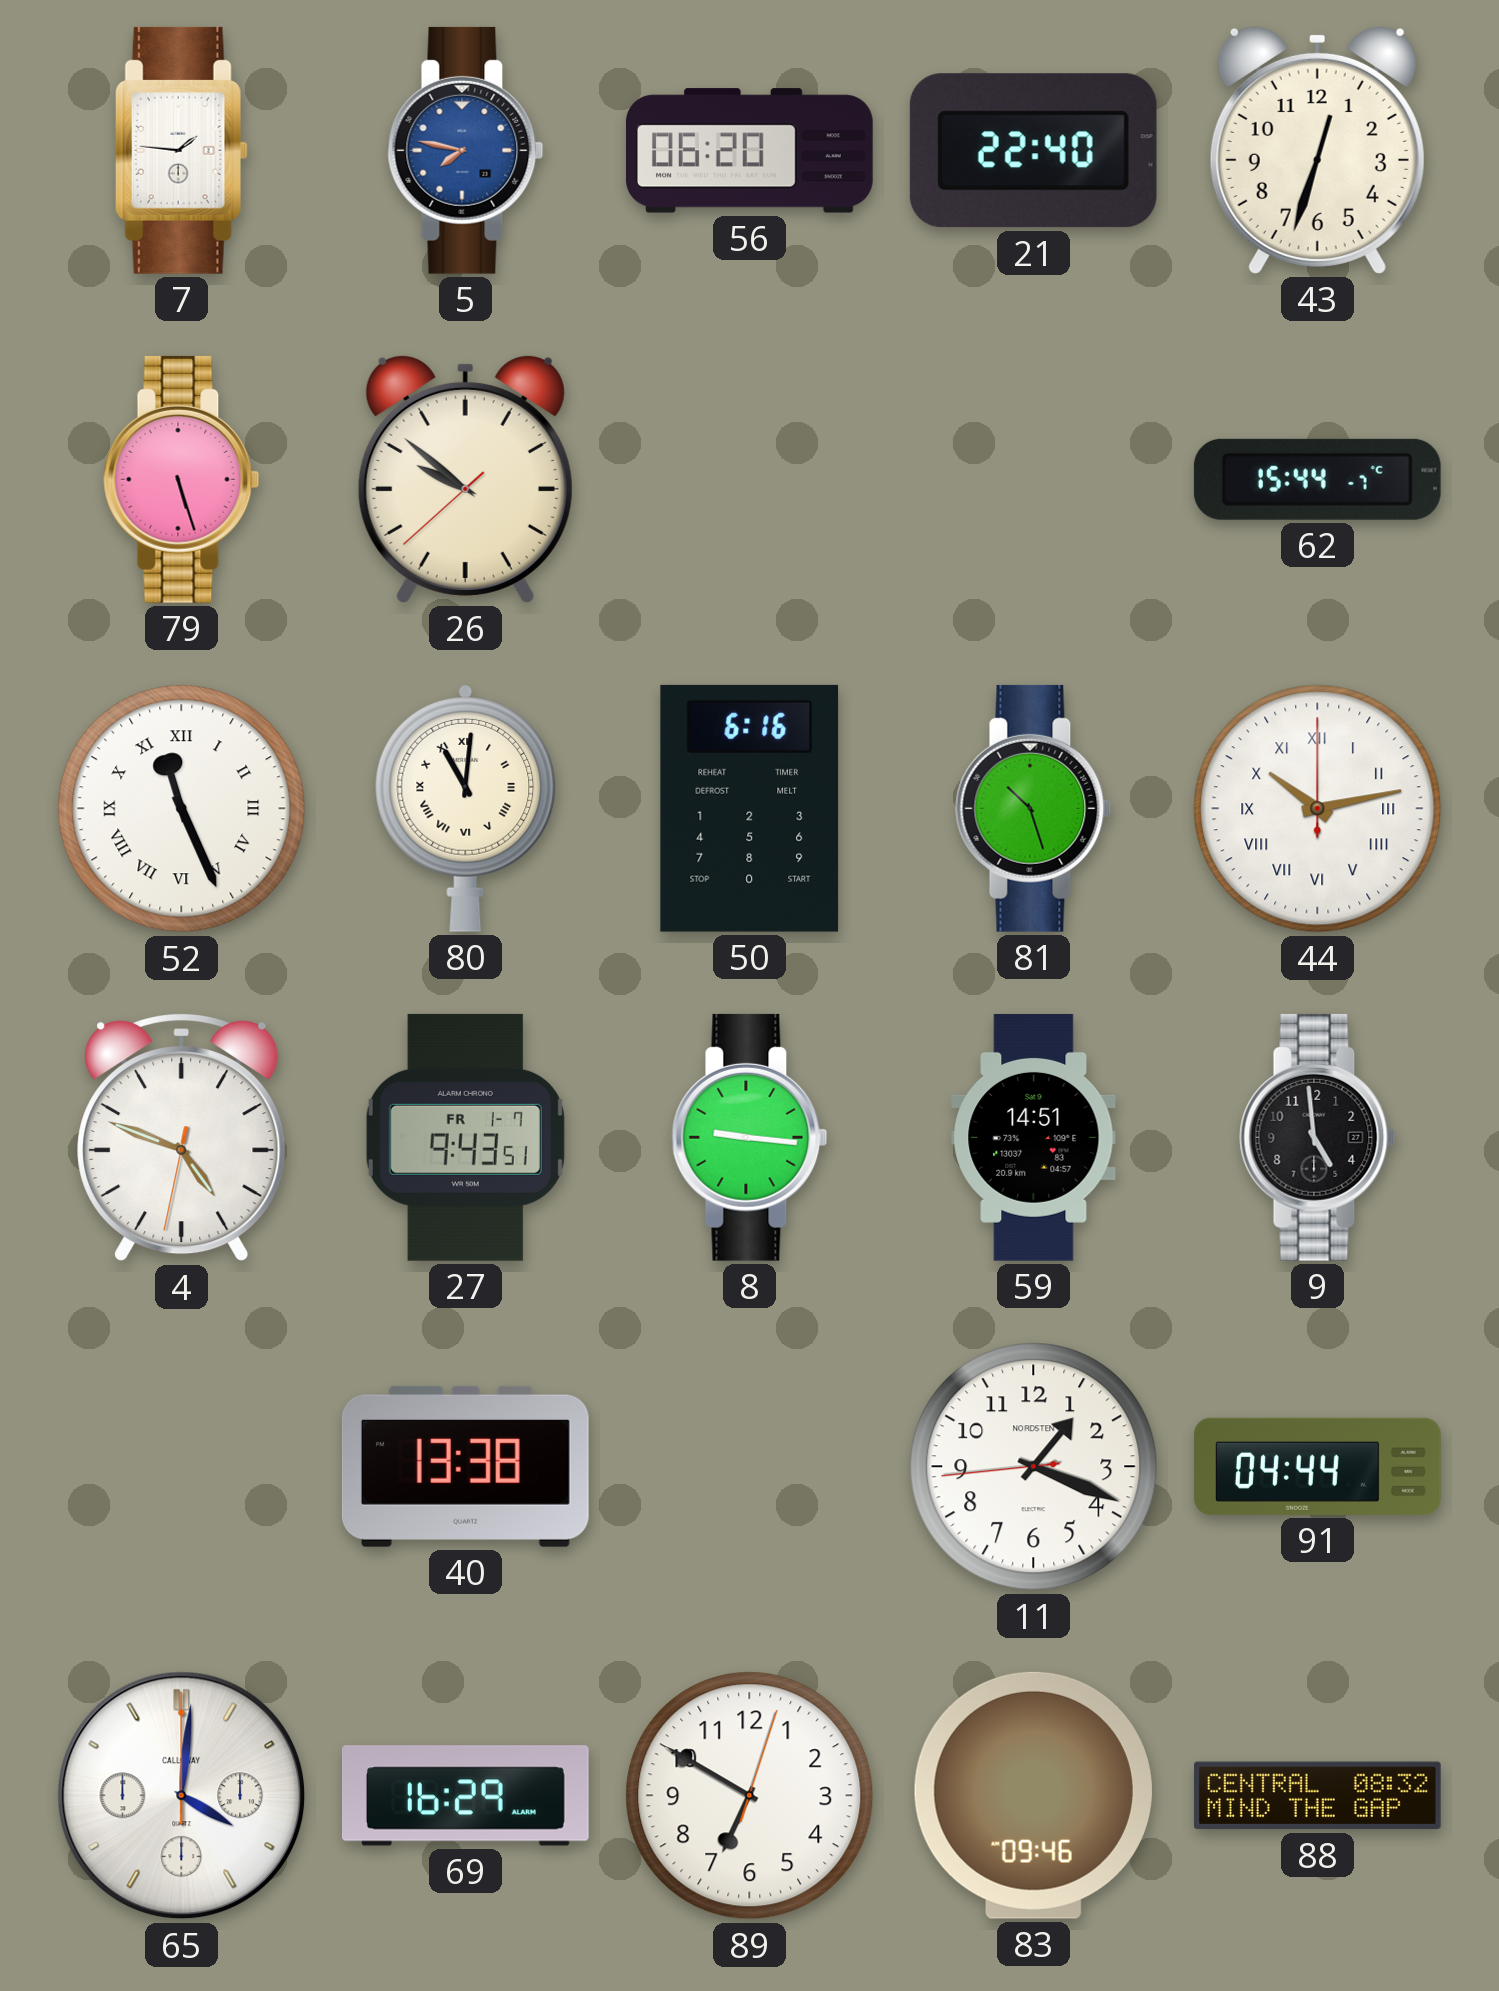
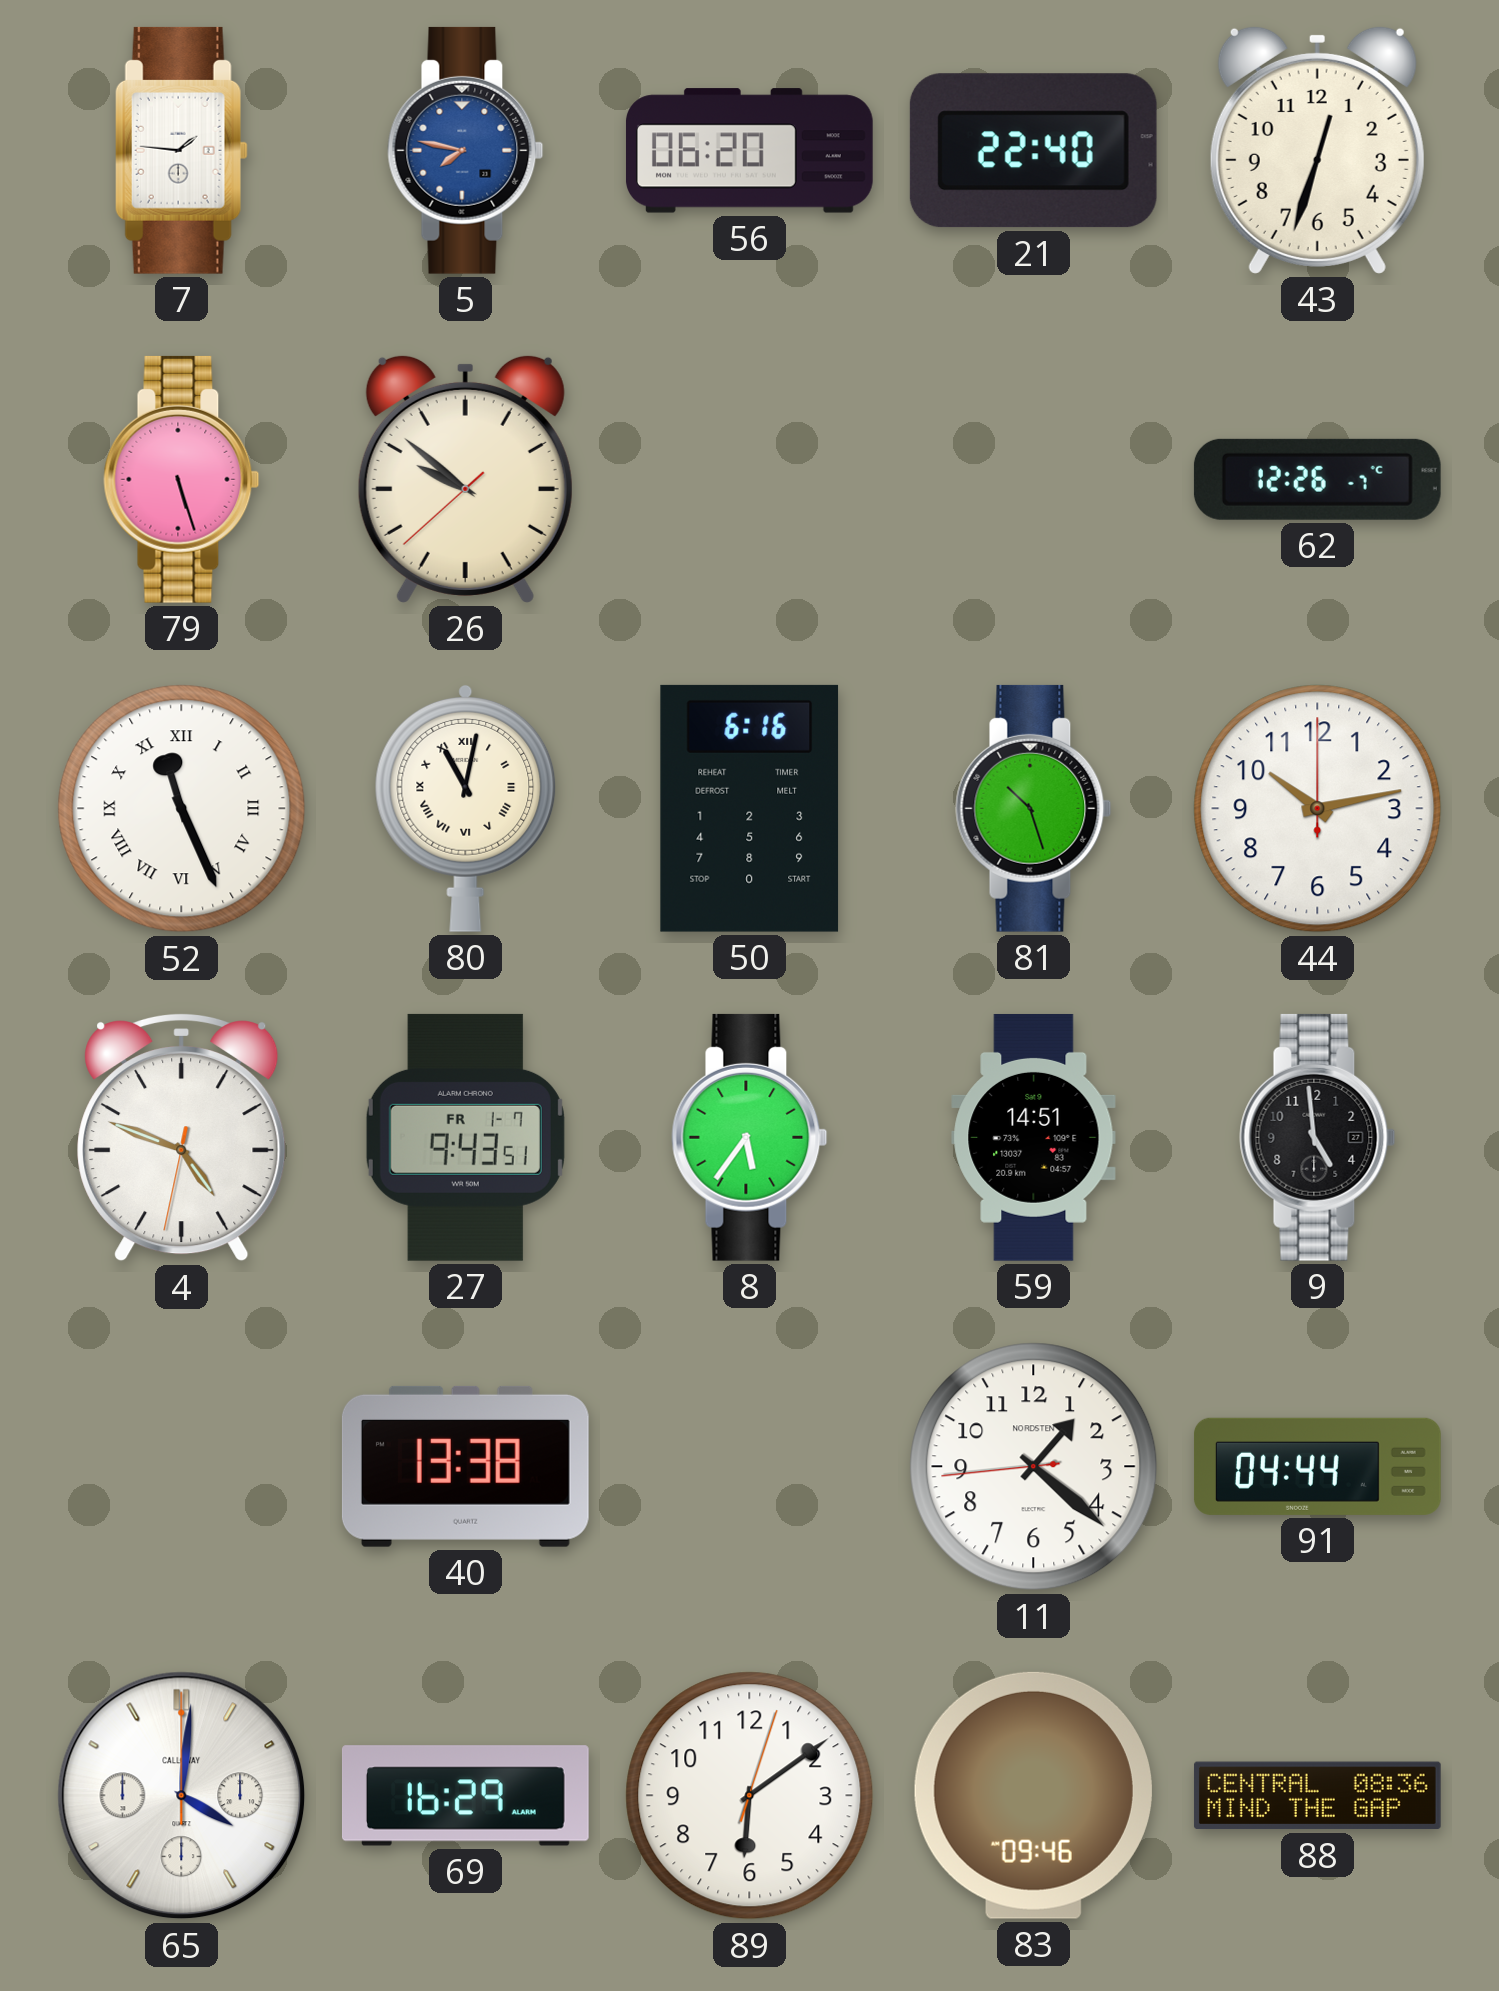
62: 15:44 -> 12:26 (1317, 479)
80: 11:01 -> 11:02 (466, 808)
44 numerals: Roman -> Arabic (1318, 809)
8: 9:16 -> 5:36 (750, 1137)
11: 1:18 -> 1:21 (1034, 1467)
89: 6:50 -> 6:09 (750, 1796)
88: 08:32 -> 08:36 (1317, 1796)
